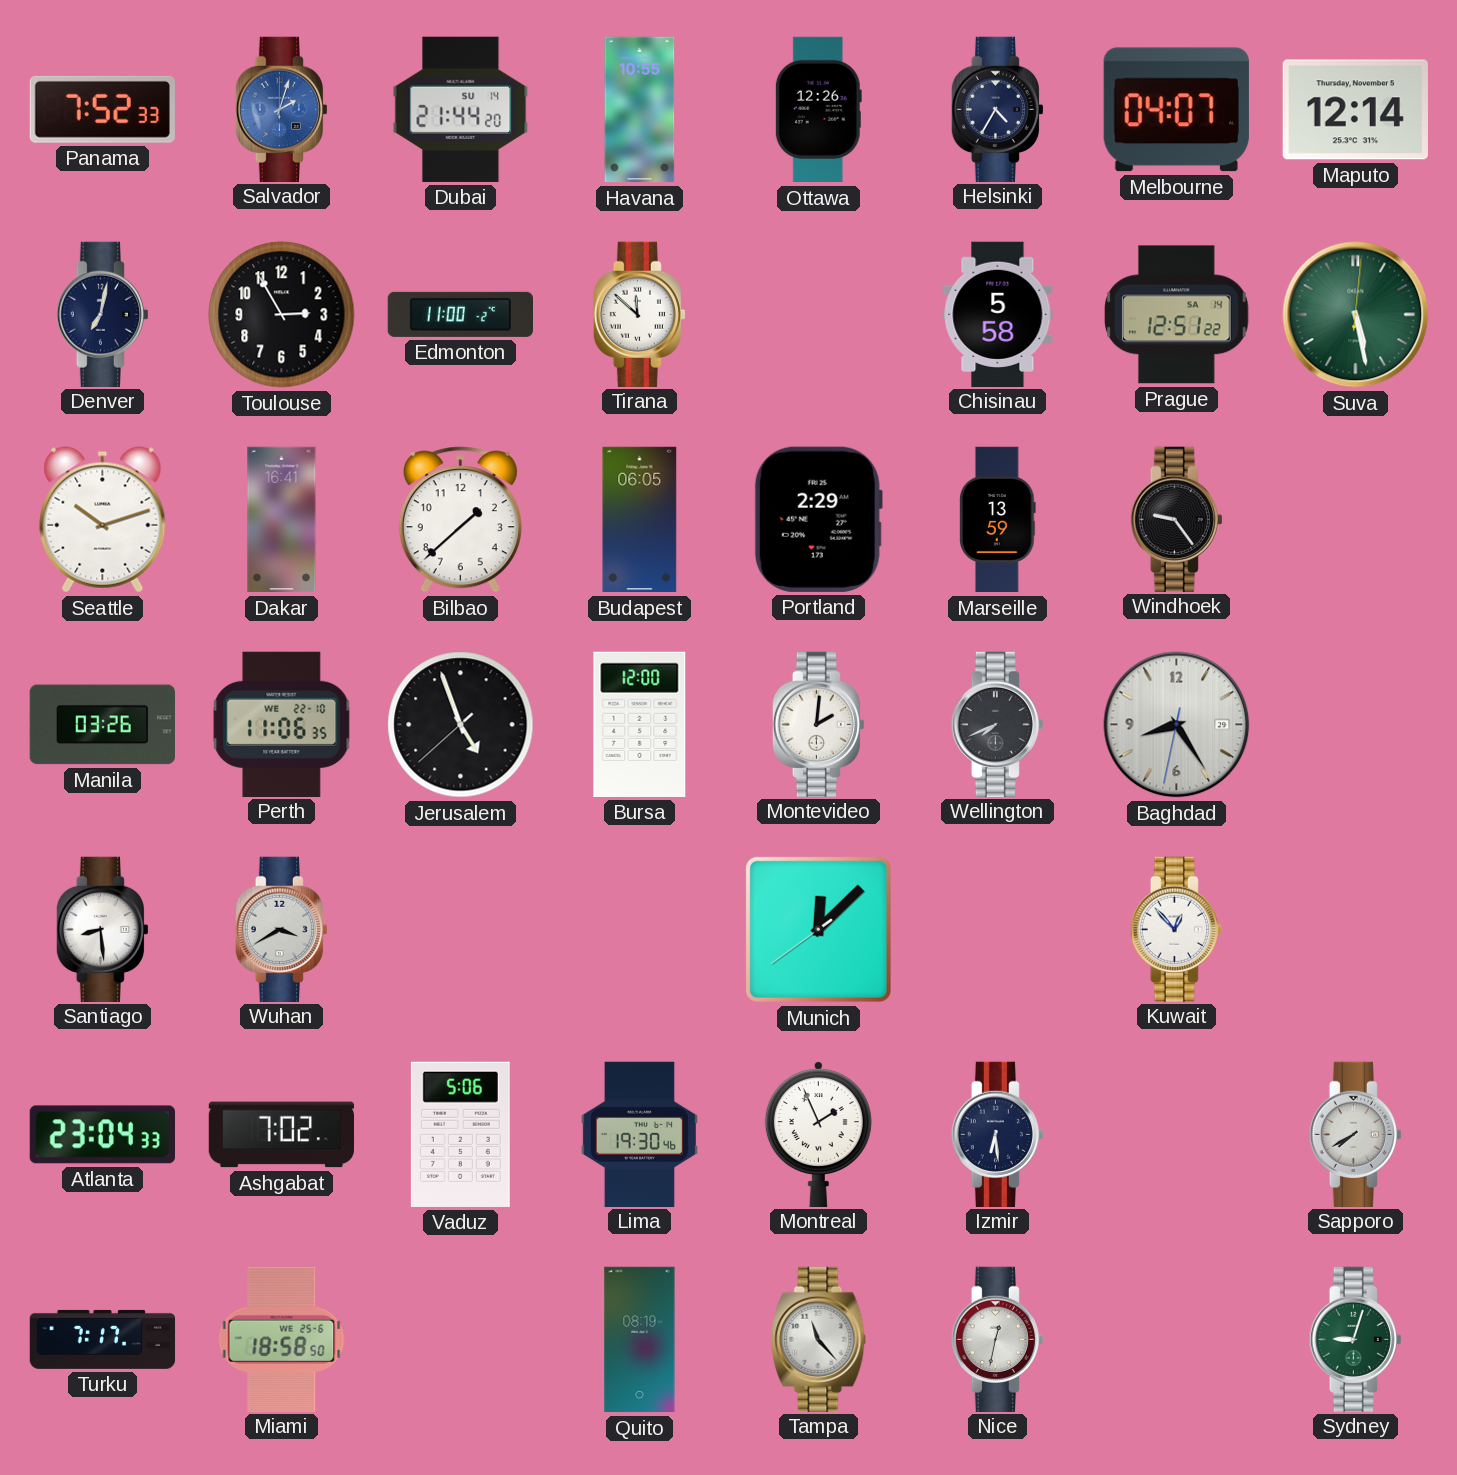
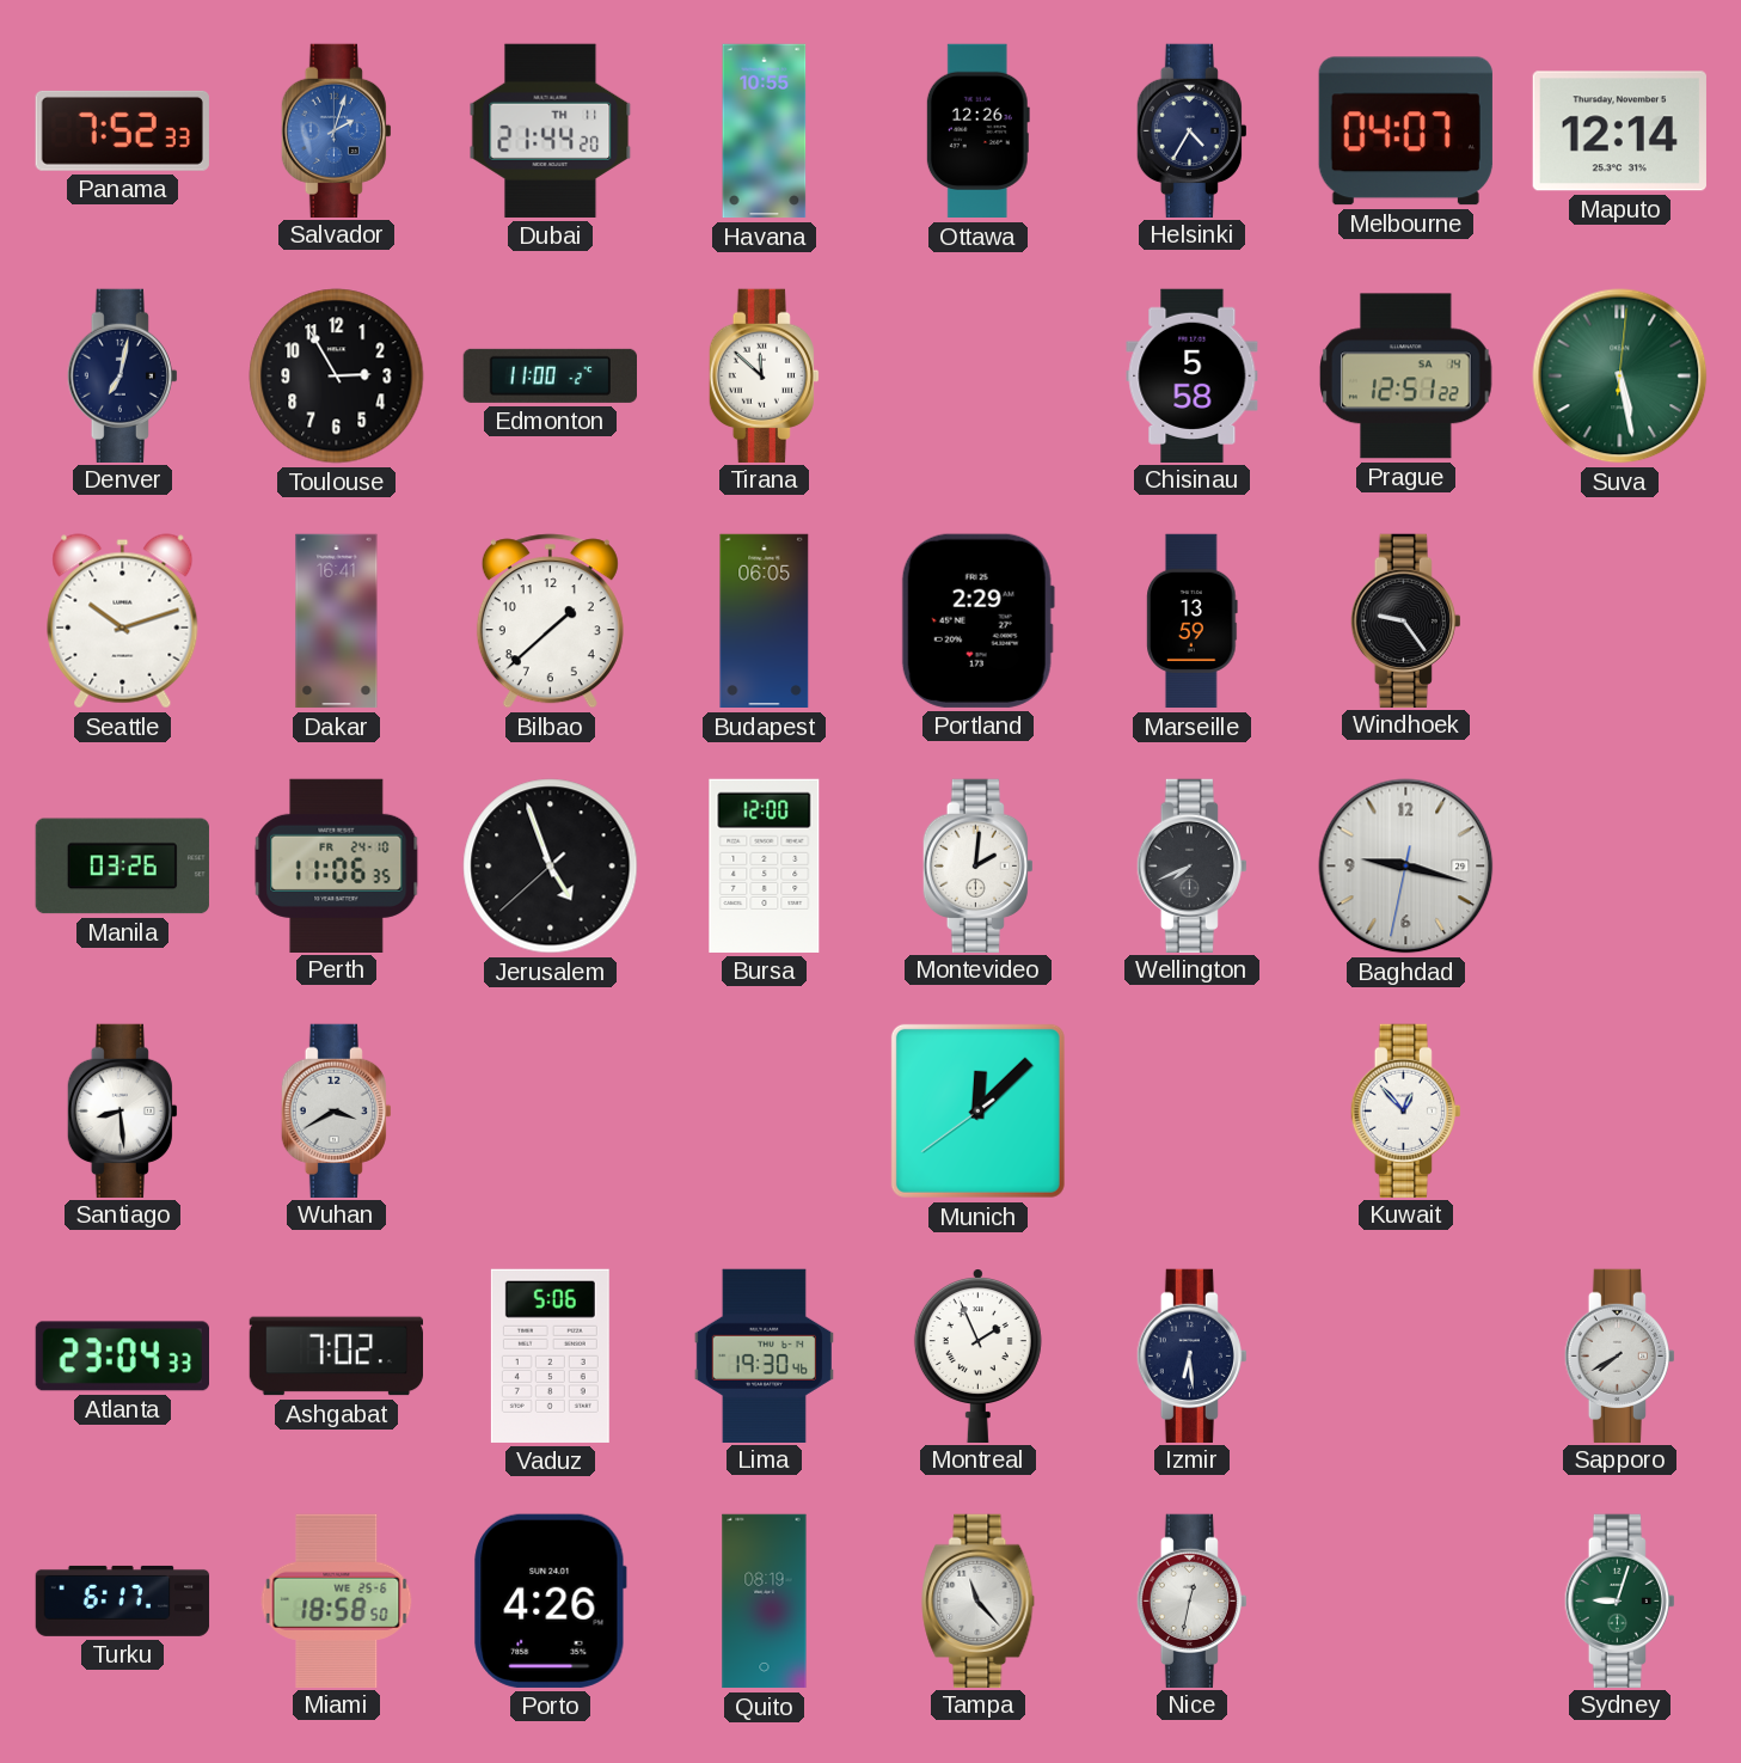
Dubai date: SU 14 -> TH 11 (551, 130)
Perth date: WE 22-10 -> FR 24-10 (337, 865)
Baghdad: 8:24 -> 9:17 (1406, 867)
Turku: 7:17 -> 6:17 (123, 1600)
Porto: none -> 4:26 (551, 1600)
